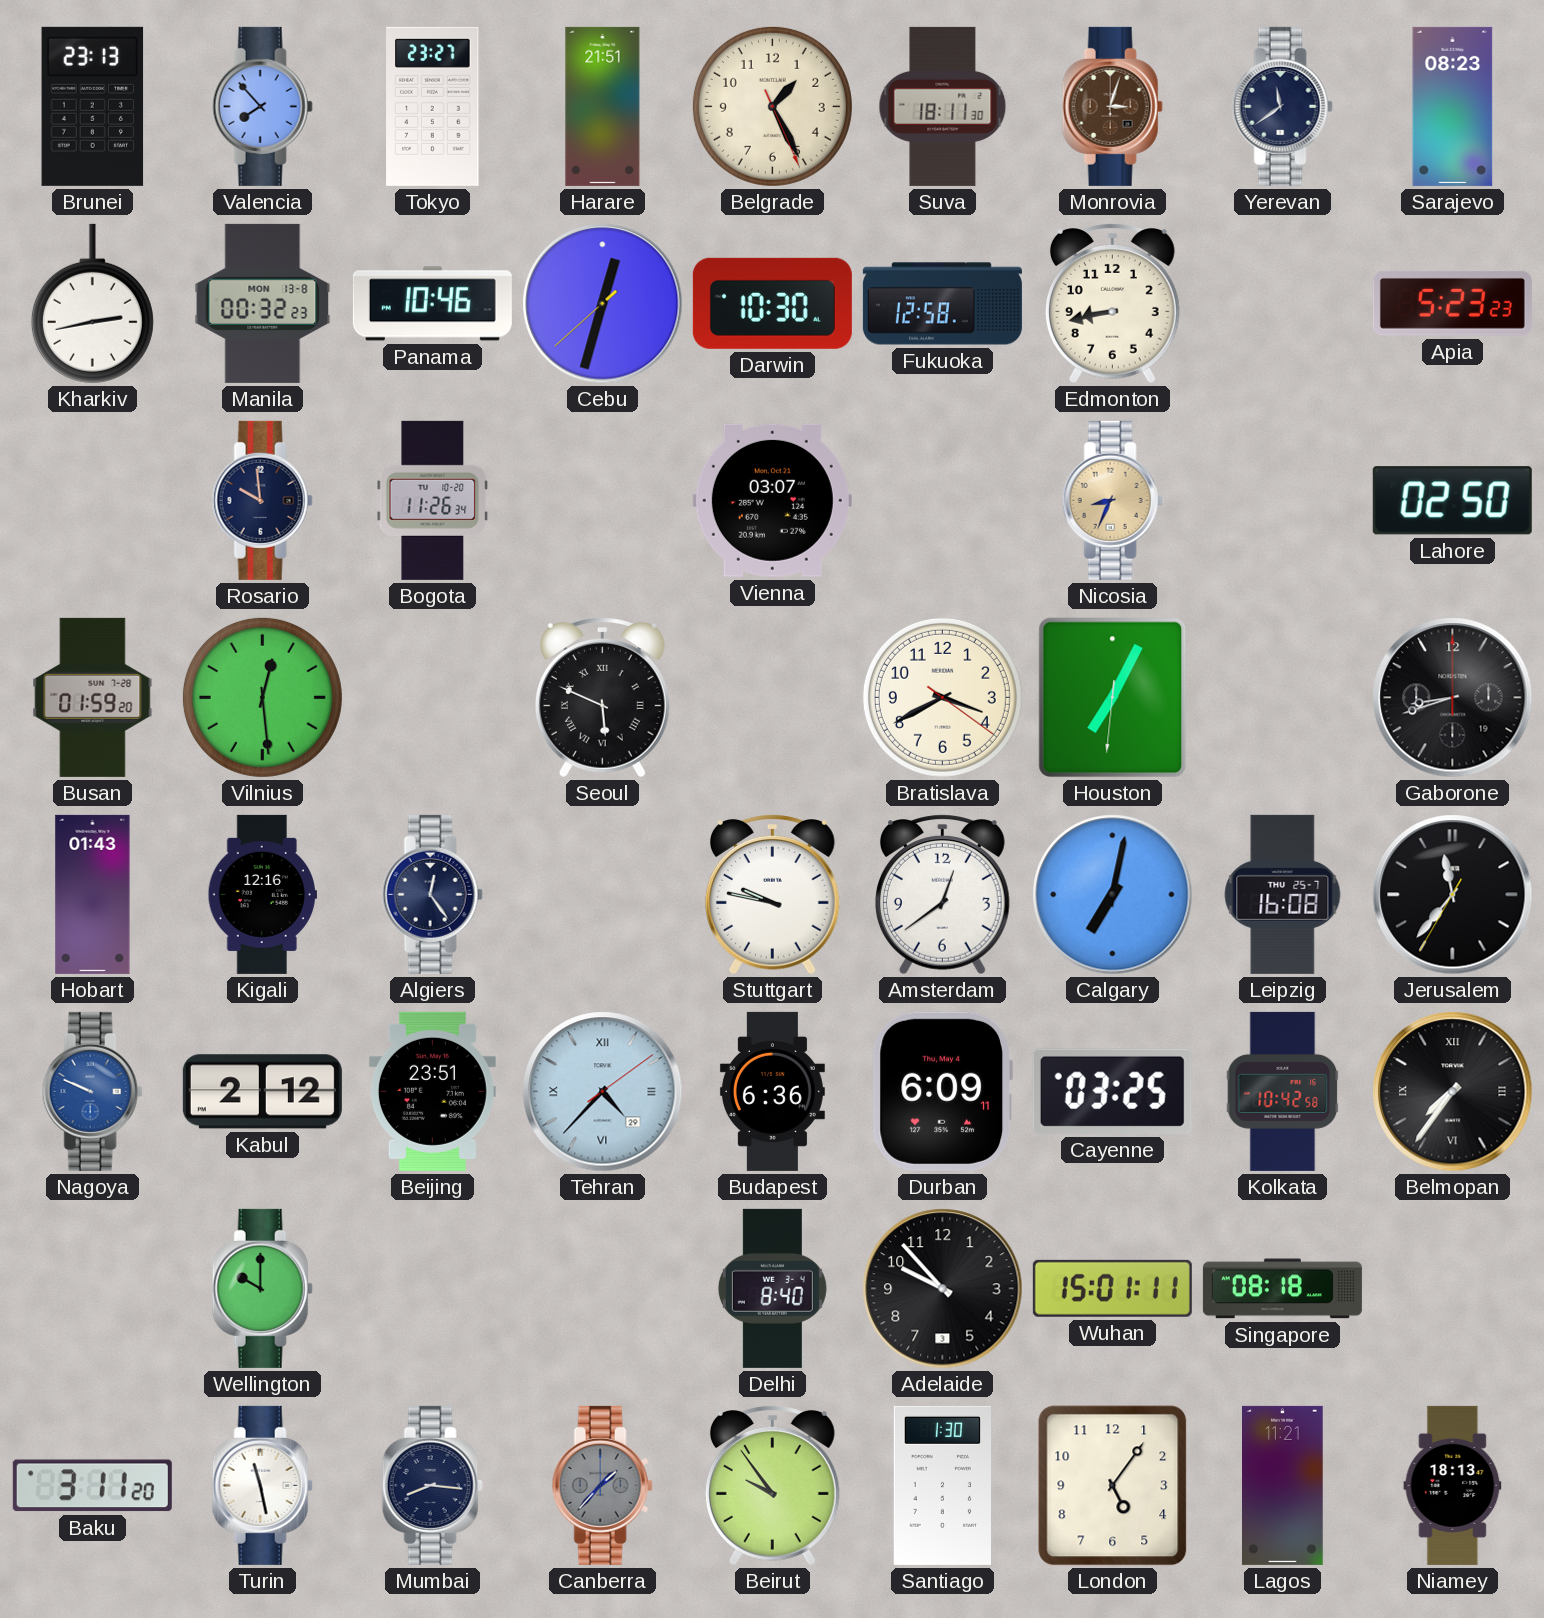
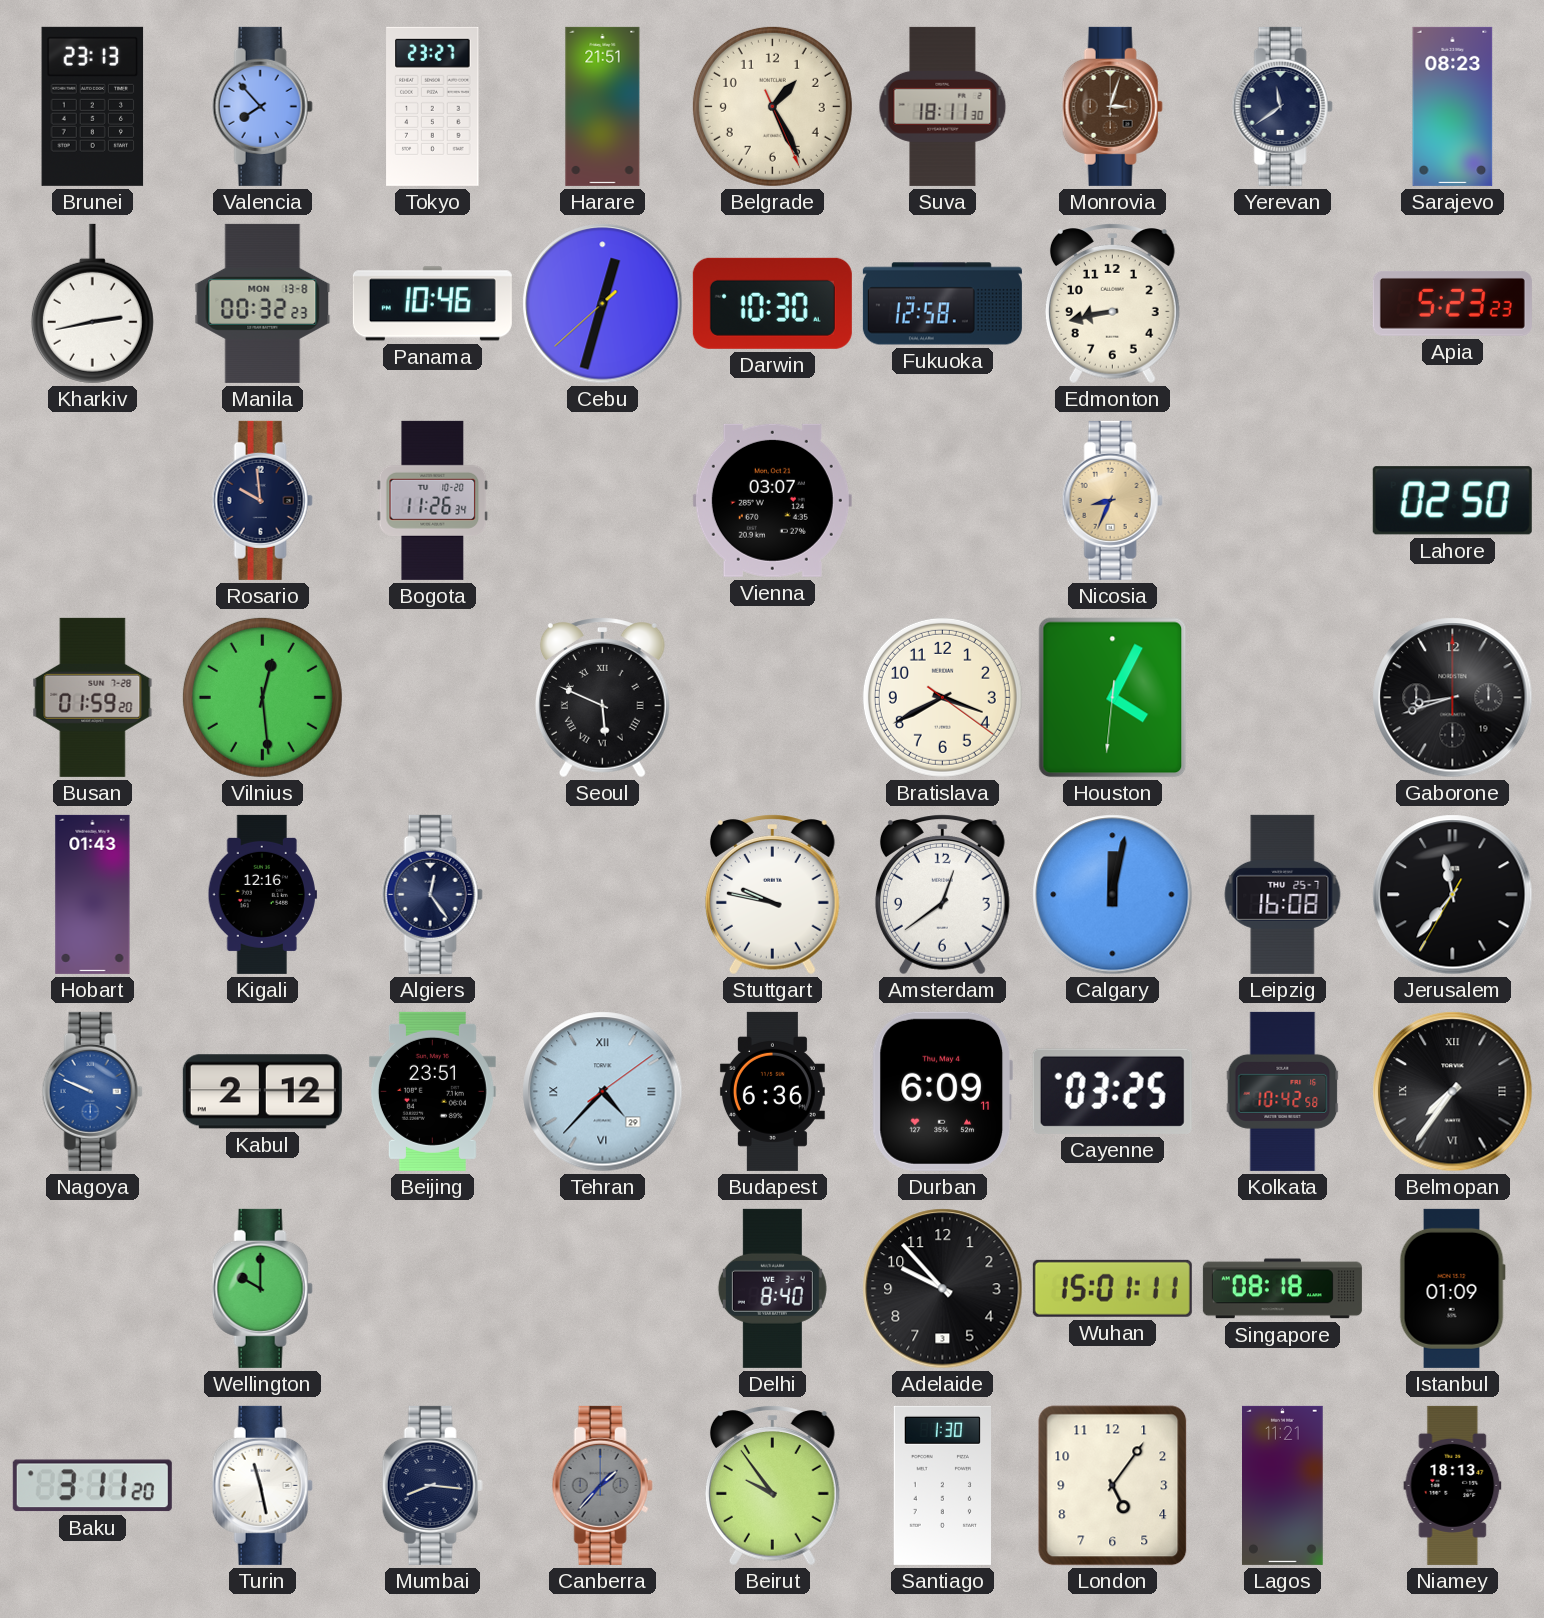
Houston: 7:04 -> 4:04 (1113, 698)
Calgary: 7:02 -> 12:02 (1113, 895)
Istanbul: none -> 01:09 (1452, 1288)
